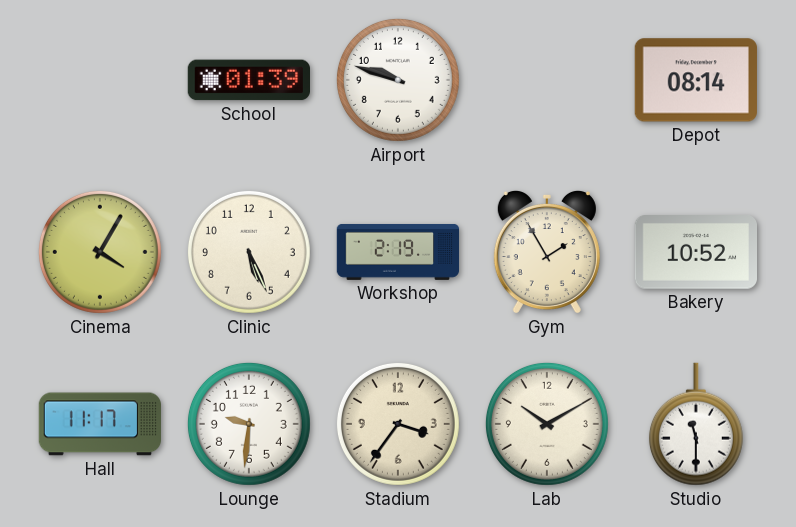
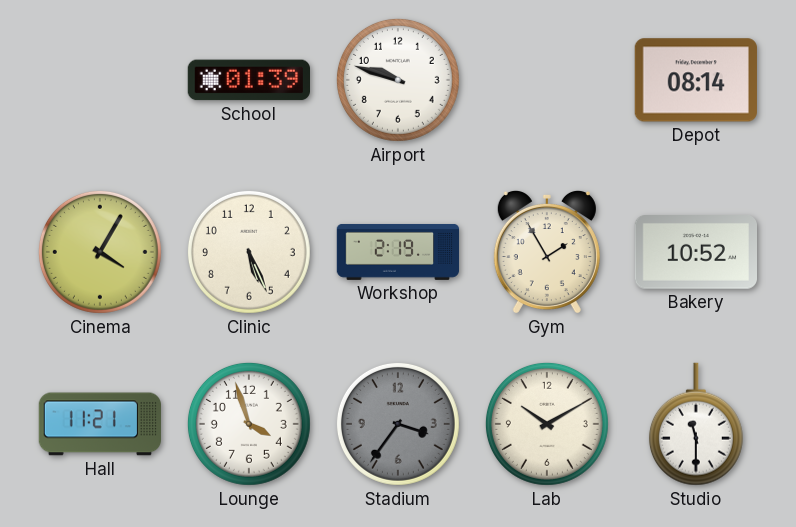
Hall: 11:17 -> 11:21 (99, 424)
Lounge: 9:31 -> 3:57 (249, 424)
Stadium dial: cream -> grey (398, 424)
